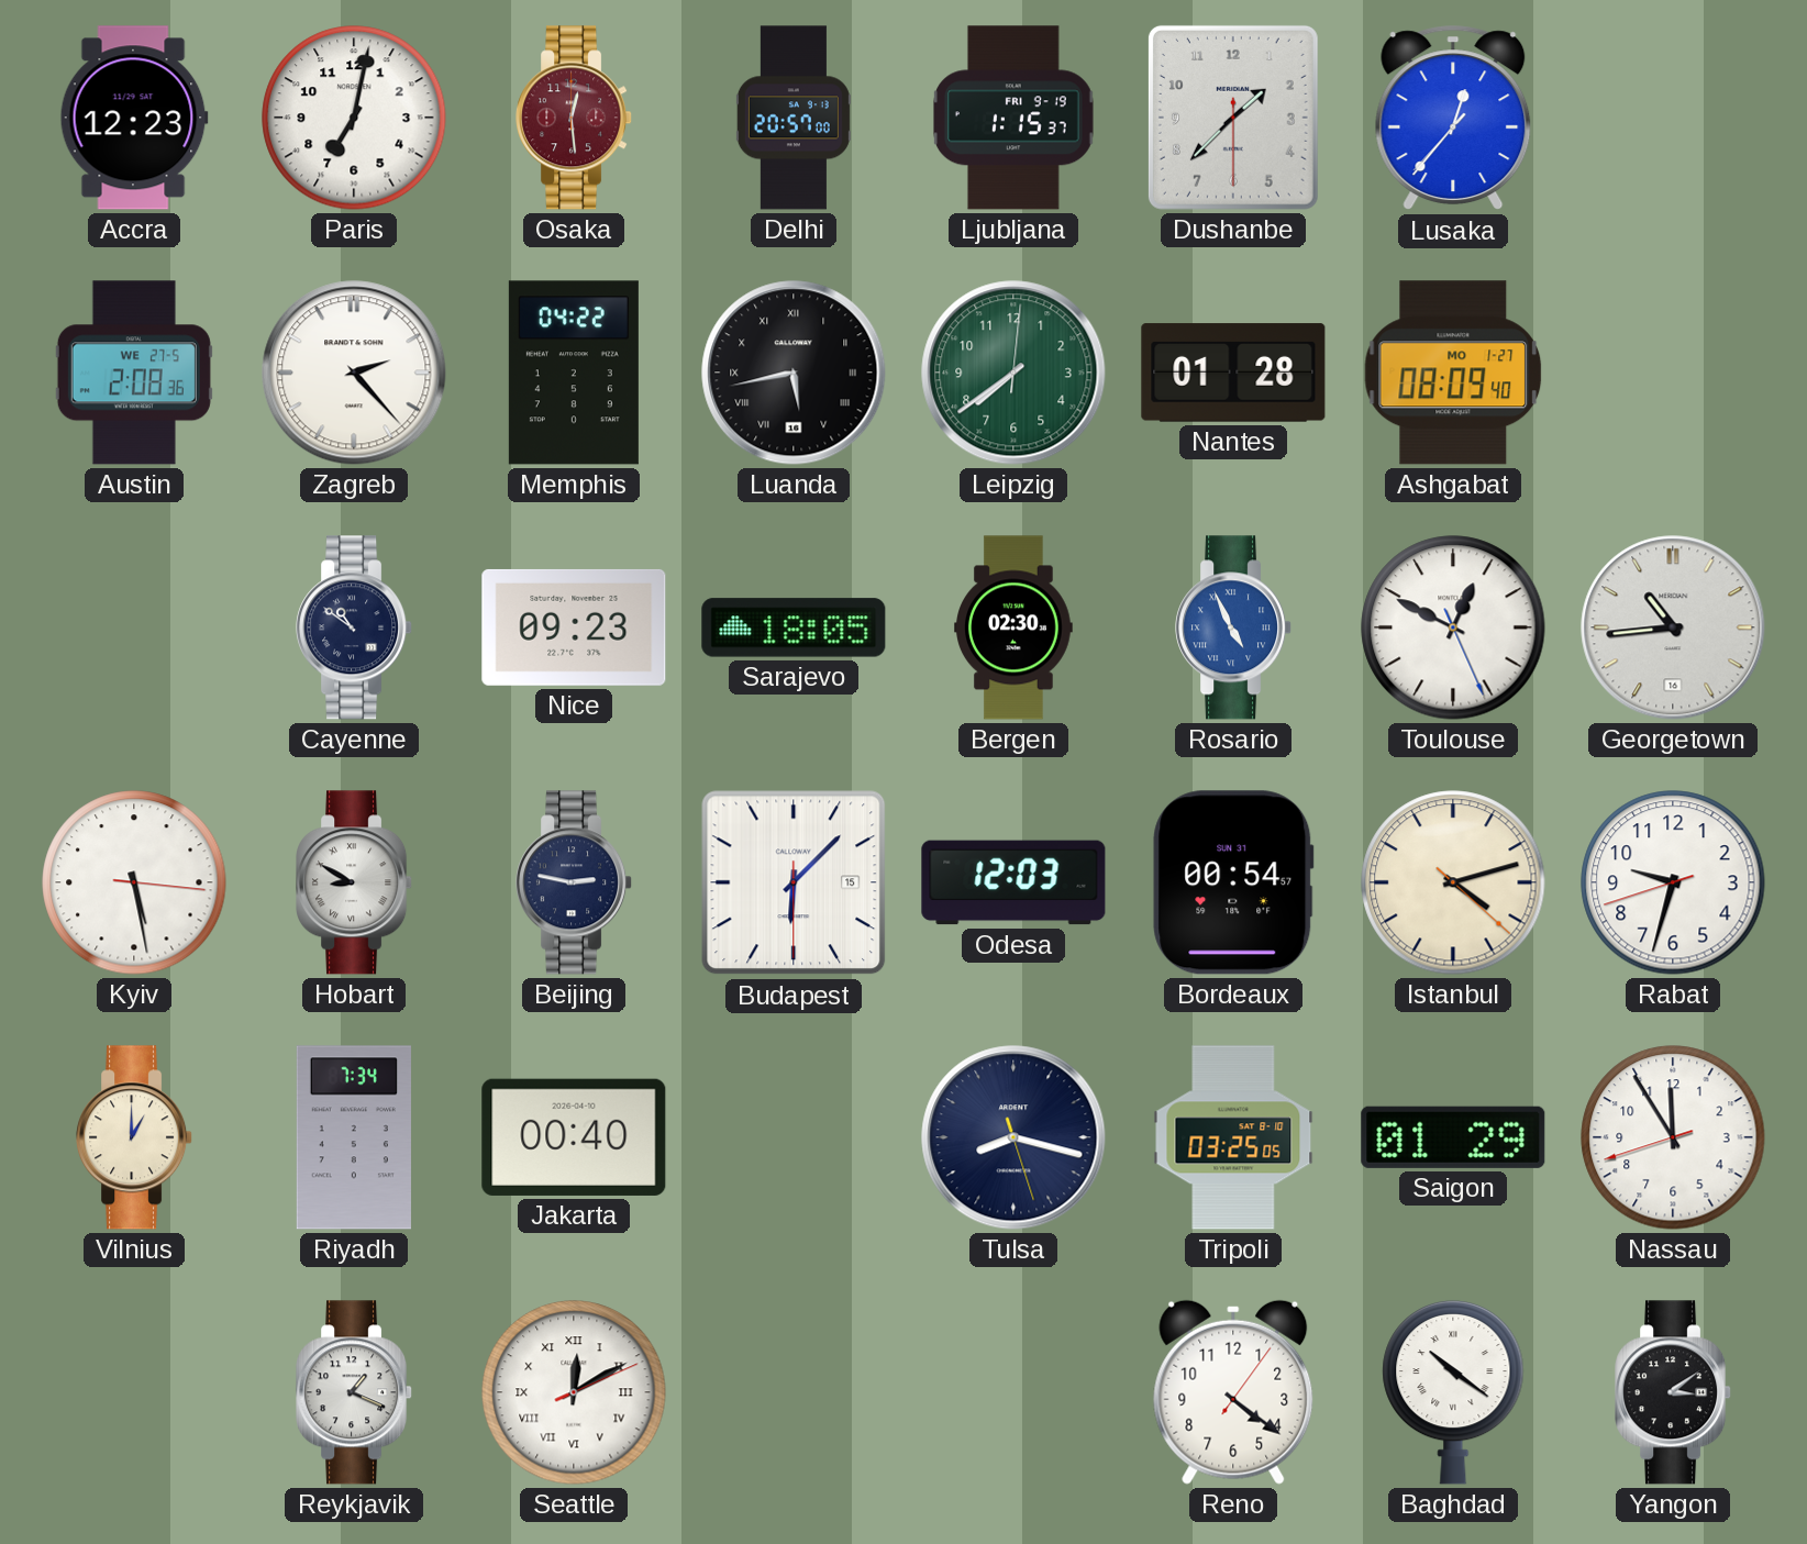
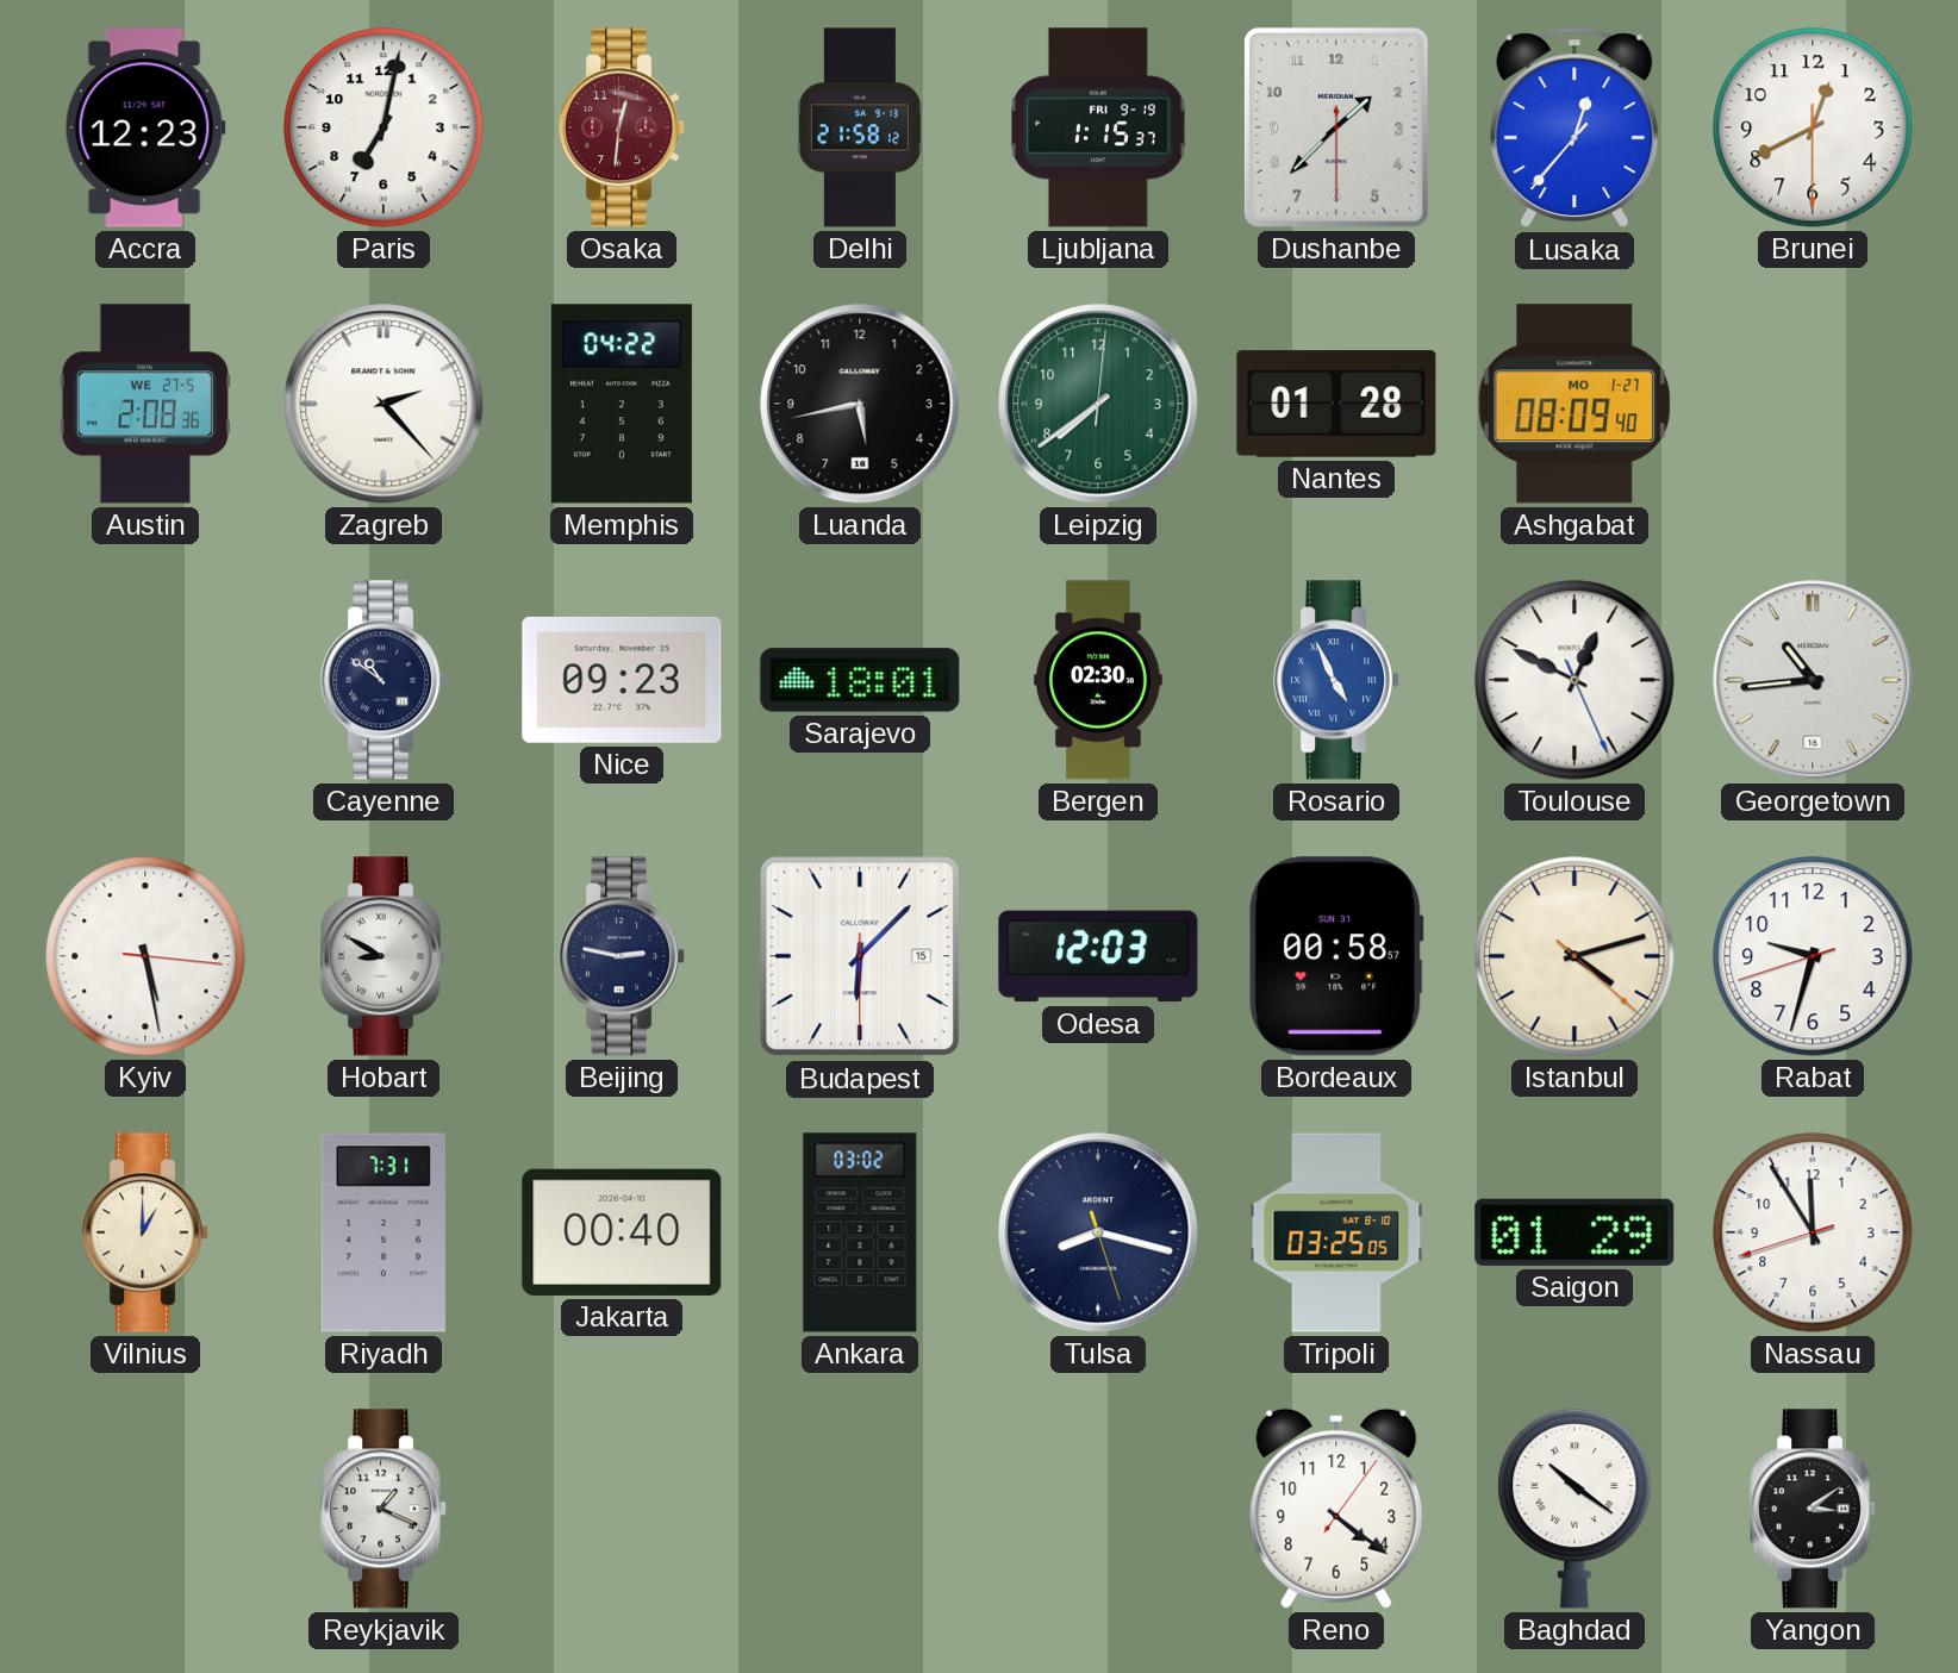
Osaka: 12:29 -> 12:31 (623, 127)
Delhi: 20:57 -> 21:58 (860, 127)
Brunei: none -> 12:40 (1813, 127)
Luanda numerals: Roman -> Arabic (860, 404)
Sarajevo: 18:05 -> 18:01 (860, 680)
Bordeaux: 00:54 -> 00:58 (1336, 956)
Riyadh: 7:34 -> 7:31 (384, 1232)
Ankara: none -> 03:02 (860, 1232)
Seattle: 12:10 -> none (574, 1392)
